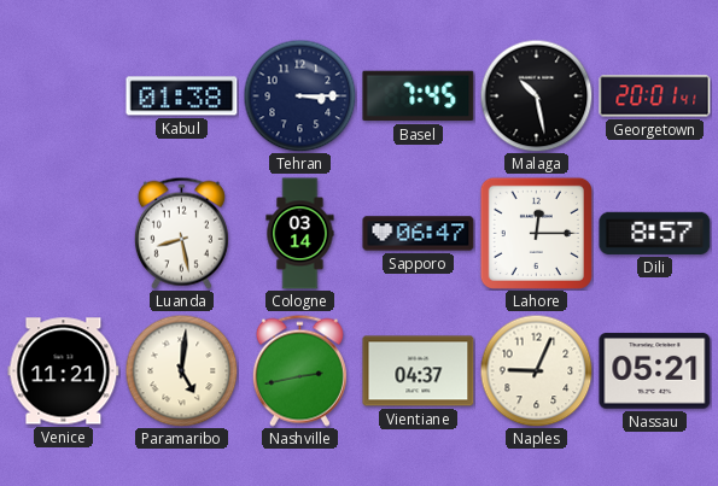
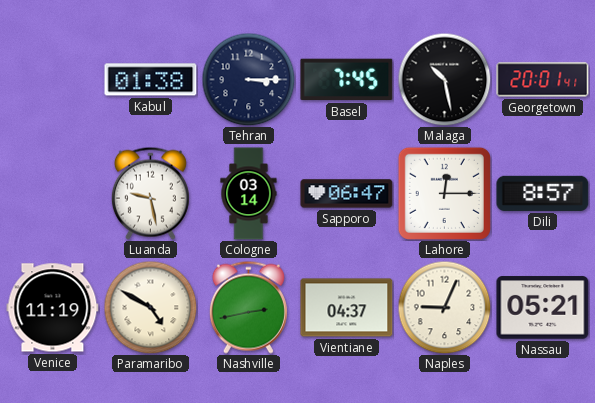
Luanda: 8:28 -> 9:28 (150, 193)
Venice: 11:21 -> 11:19 (53, 308)
Paramaribo: 5:01 -> 4:50 (150, 307)
